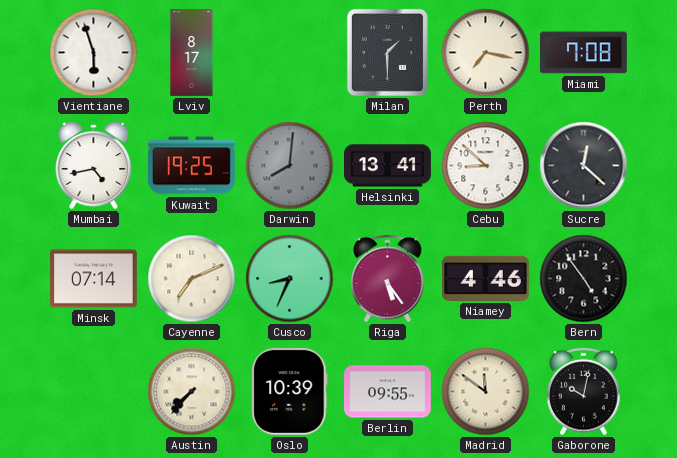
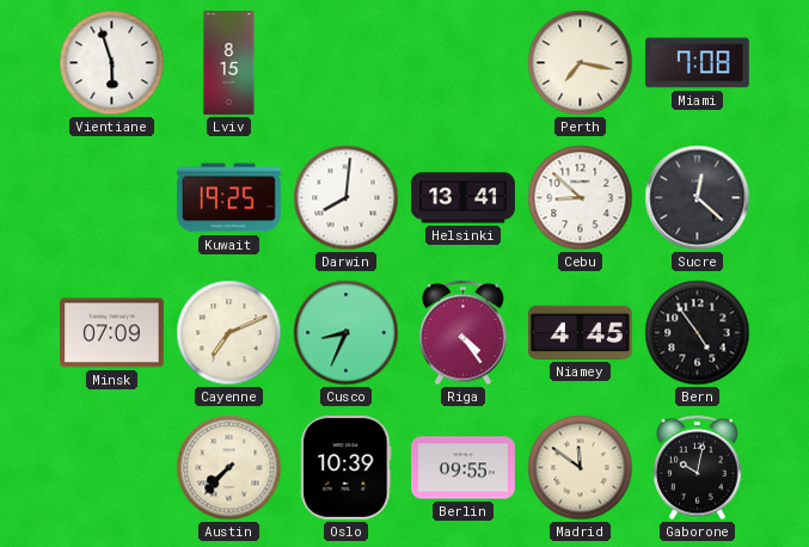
Lviv: 8:17 -> 8:15 (229, 63)
Milan: 1:30 -> none (387, 52)
Mumbai: 4:43 -> none (94, 165)
Darwin dial: grey -> white (347, 198)
Minsk: 07:14 -> 07:09 (111, 333)
Riga: 5:24 -> 4:24 (464, 333)
Niamey: 4:46 -> 4:45 (581, 332)
